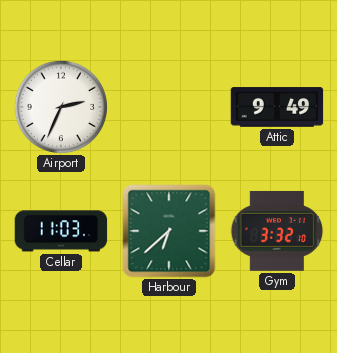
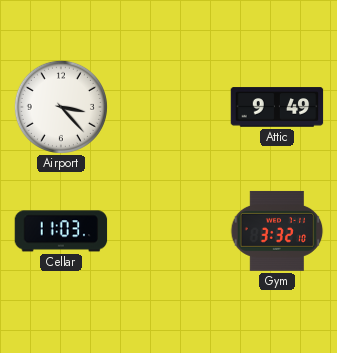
Airport: 2:34 -> 3:23 (61, 107)
Harbour: 6:38 -> none (169, 231)
